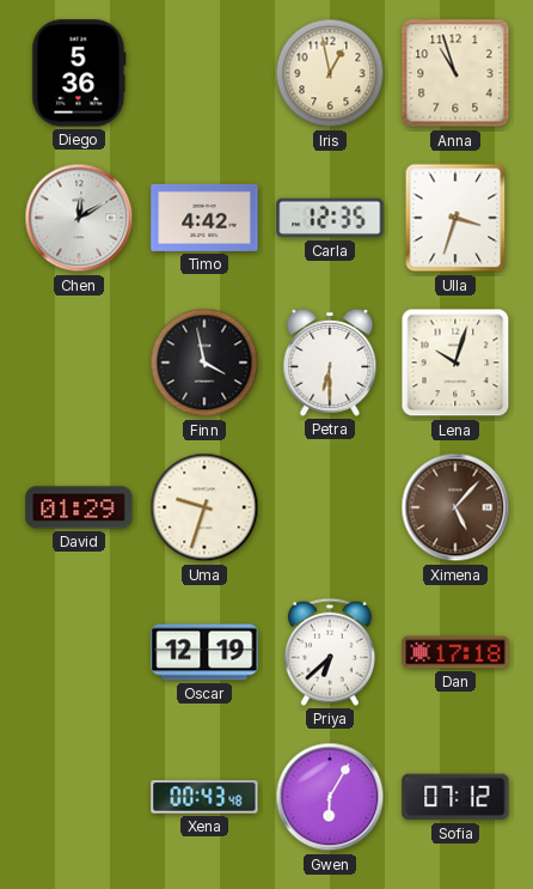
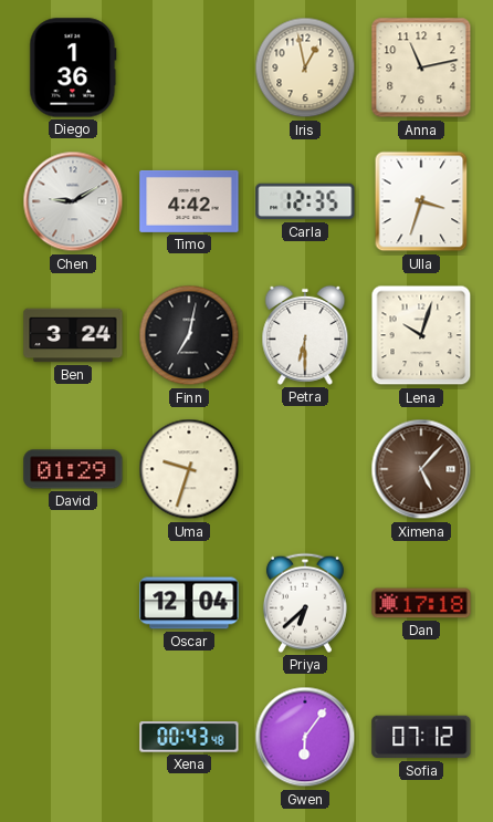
Diego: 5:36 -> 1:36 (73, 67)
Anna: 10:57 -> 11:13 (421, 67)
Chen: 12:10 -> 9:10 (73, 201)
Ben: none -> 3:24 (73, 335)
Finn: 3:58 -> 7:02 (189, 335)
Oscar: 12:19 -> 12:04 (189, 603)
Gwen: 6:05 -> 6:06 (305, 737)
